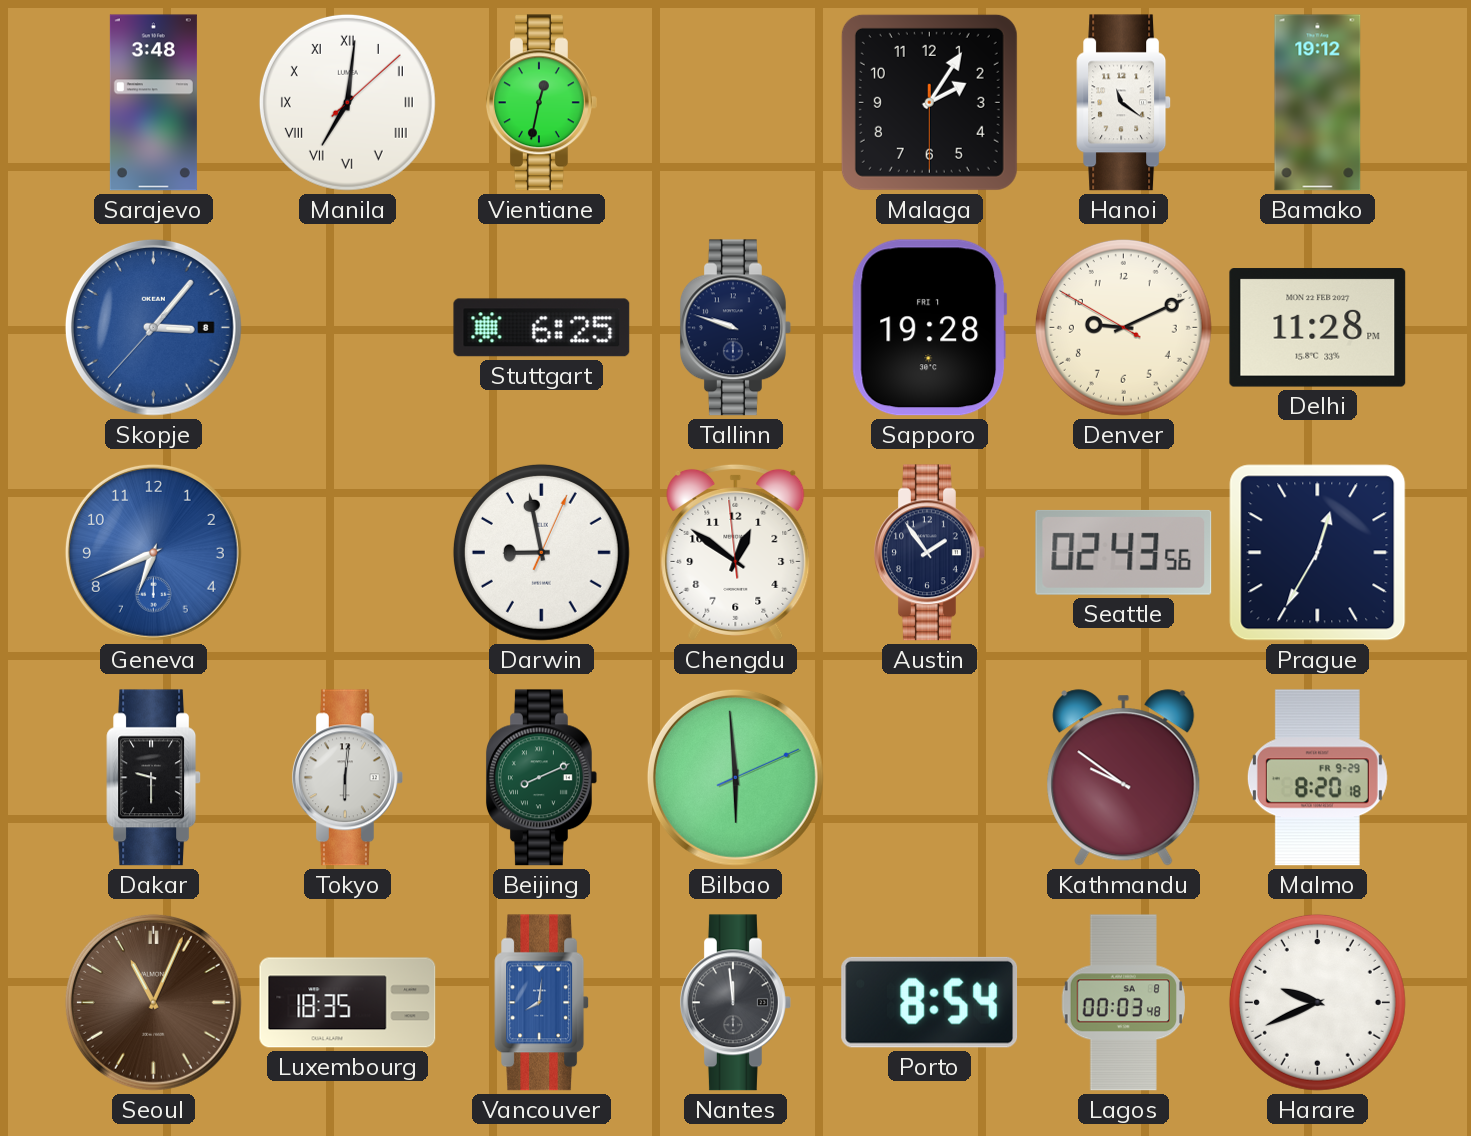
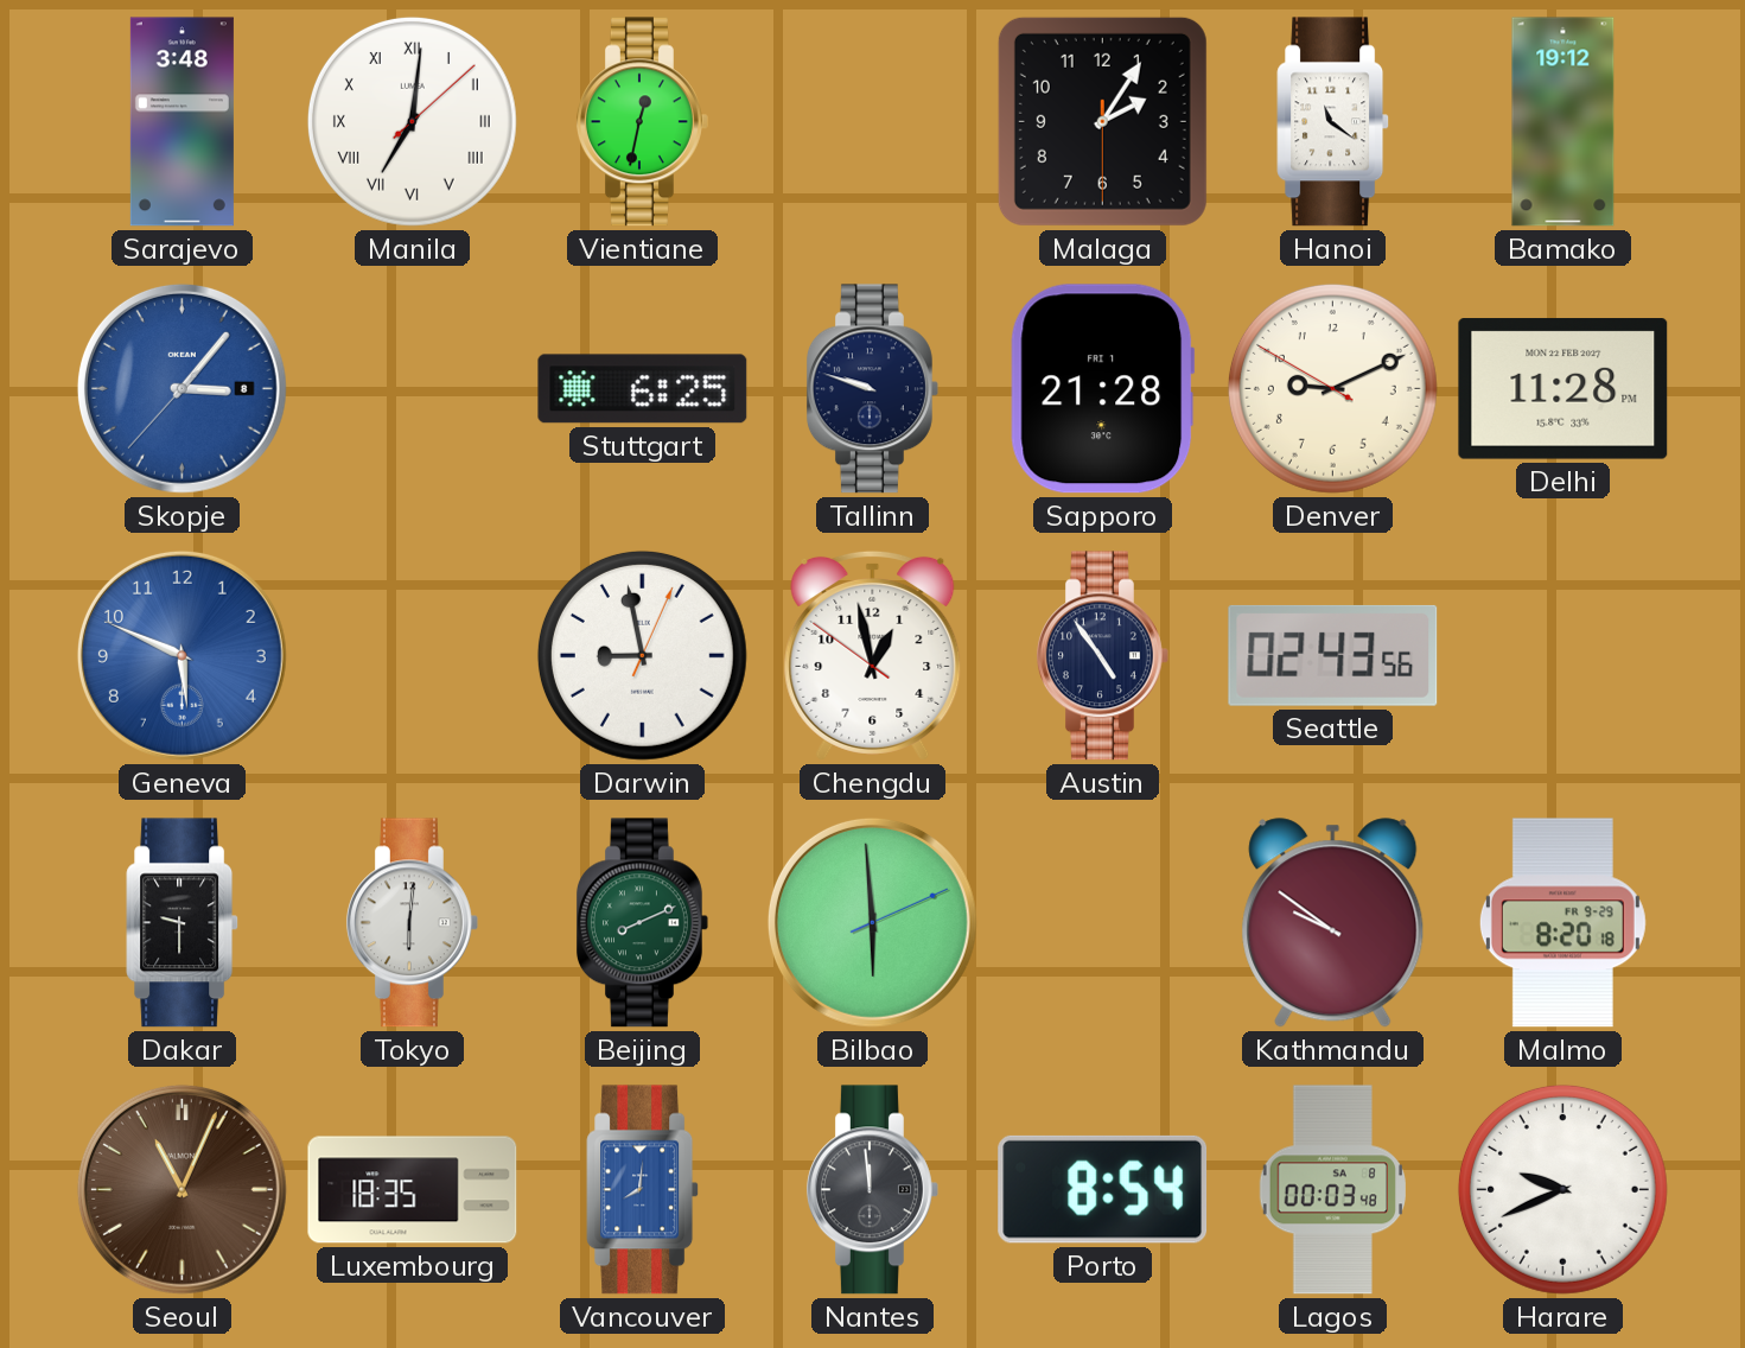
Sapporo: 19:28 -> 21:28 (1103, 389)
Geneva: 6:41 -> 5:49 (181, 655)
Chengdu: 12:50 -> 12:57 (873, 655)
Austin: 1:54 -> 4:54 (1102, 656)
Prague: 12:35 -> none (1318, 553)
